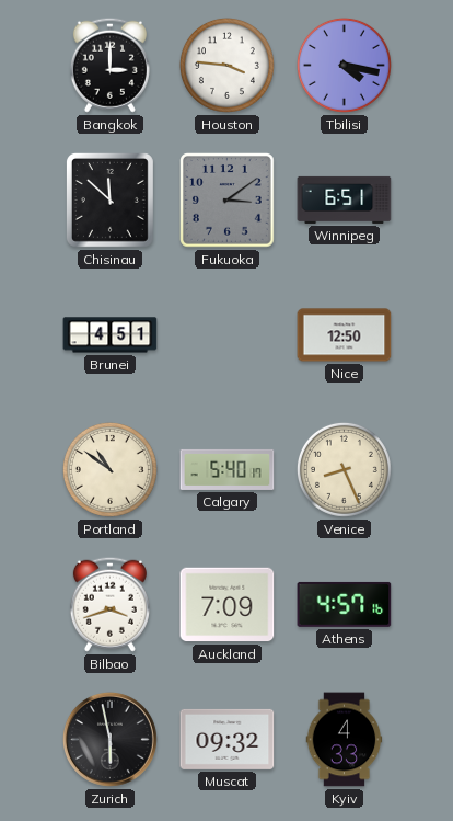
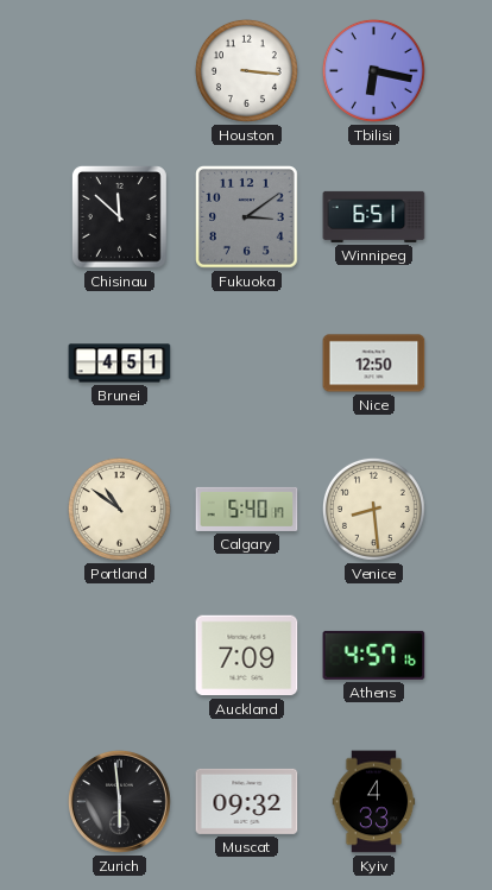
Bangkok: 3:00 -> none (109, 65)
Houston: 3:46 -> 3:16 (246, 70)
Tbilisi: 4:17 -> 6:17 (373, 70)
Venice: 8:26 -> 8:29 (373, 509)
Bilbao: 3:42 -> none (109, 604)
Zurich: 5:58 -> 5:59 (119, 801)
